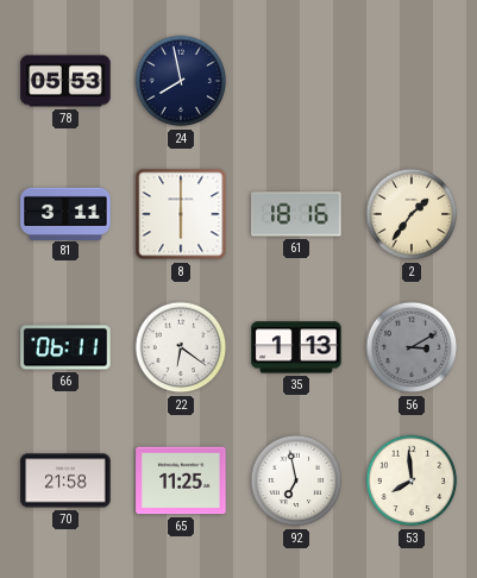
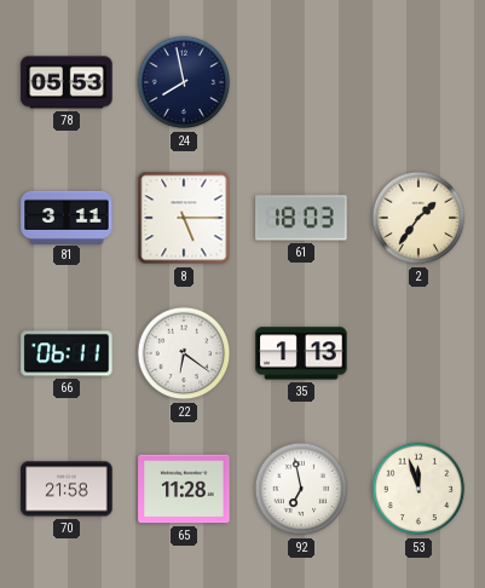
8: 6:00 -> 5:15 (184, 218)
61: 18:16 -> 18:03 (301, 218)
56: 3:10 -> none (412, 347)
65: 11:25 -> 11:28 (184, 489)
53: 7:59 -> 11:57 (418, 489)
